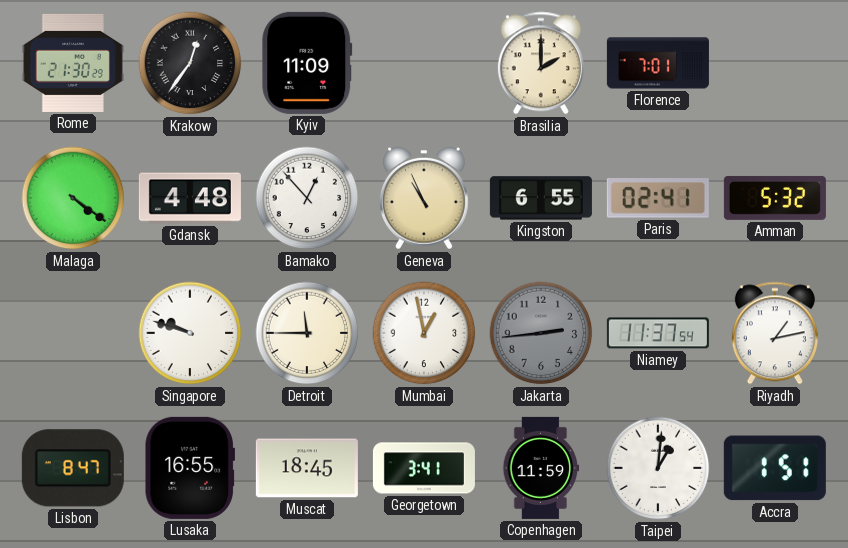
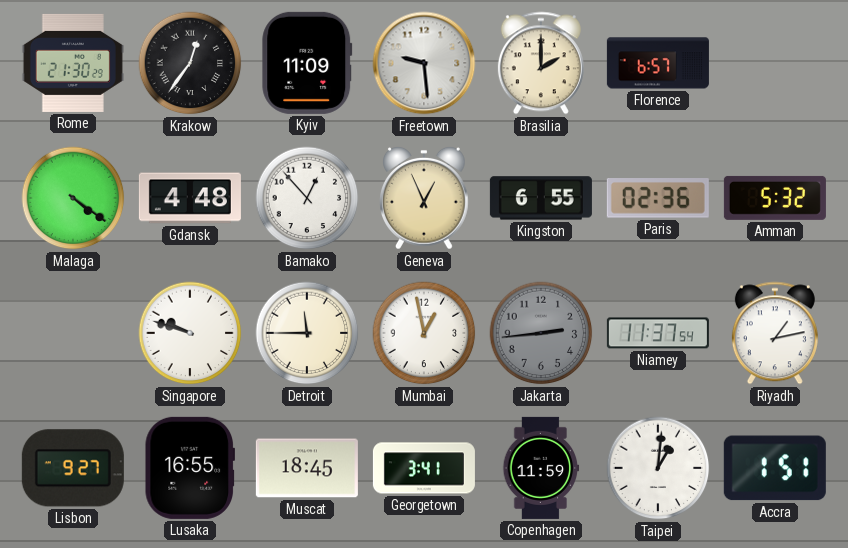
Freetown: none -> 9:29 (424, 63)
Florence: 7:01 -> 6:57 (658, 63)
Geneva: 10:56 -> 12:56 (425, 198)
Paris: 02:41 -> 02:36 (658, 199)
Lisbon: 8:47 -> 9:27 (73, 468)
